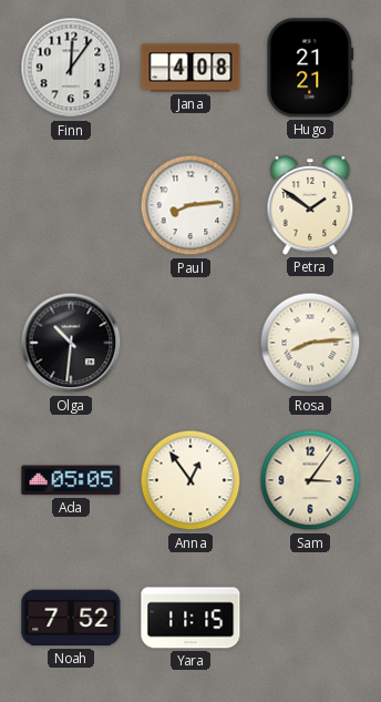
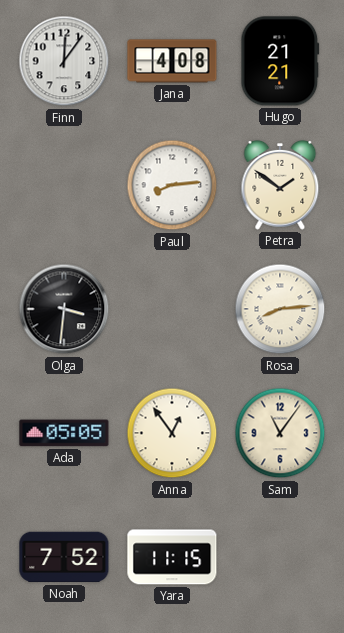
Olga: 10:31 -> 3:31 (64, 309)
Sam: 3:06 -> 11:06 (280, 433)
